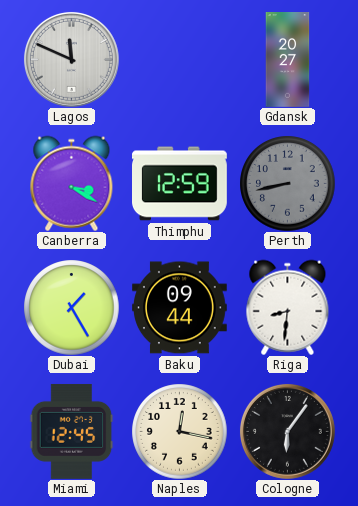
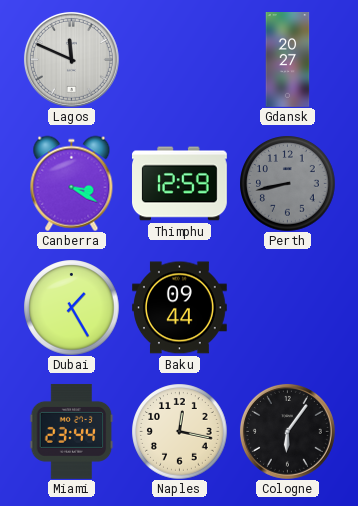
Riga: 8:31 -> none (288, 307)
Miami: 12:45 -> 23:44 (72, 431)
